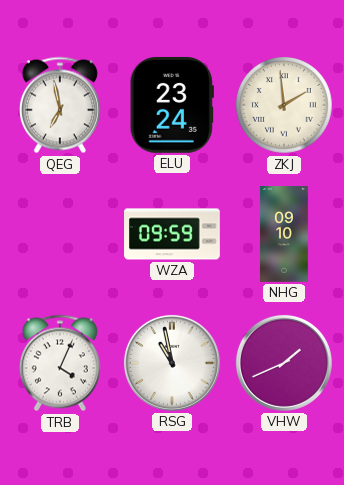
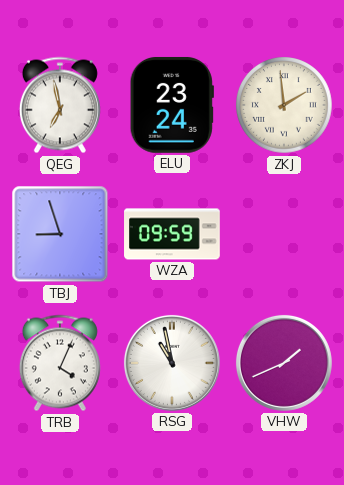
TBJ: none -> 8:57 (60, 234)
NHG: 09:10 -> none (284, 234)
